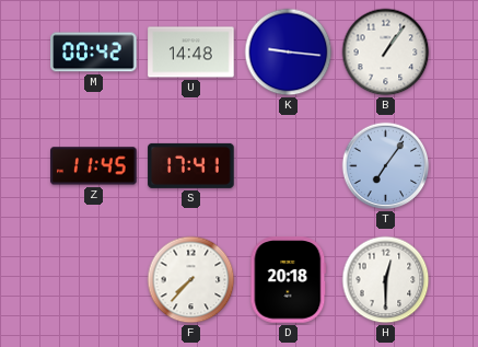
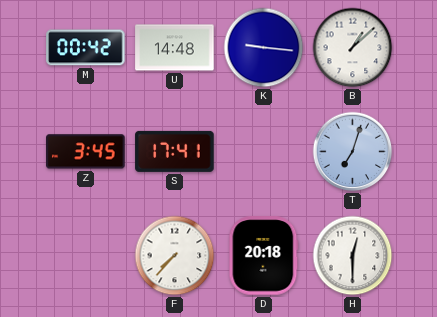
B: 1:06 -> 1:08 (353, 48)
Z: 11:45 -> 3:45 (86, 152)
T: 7:06 -> 7:03 (353, 152)
